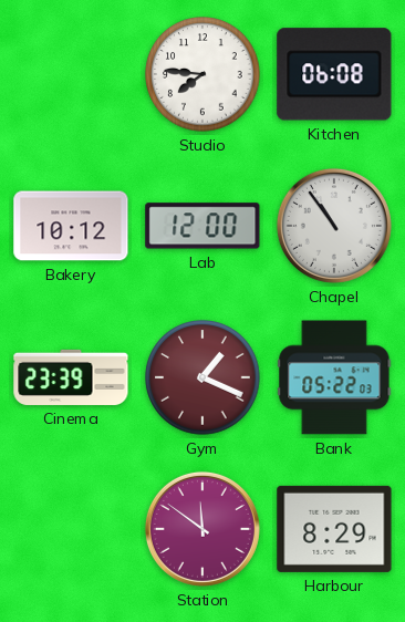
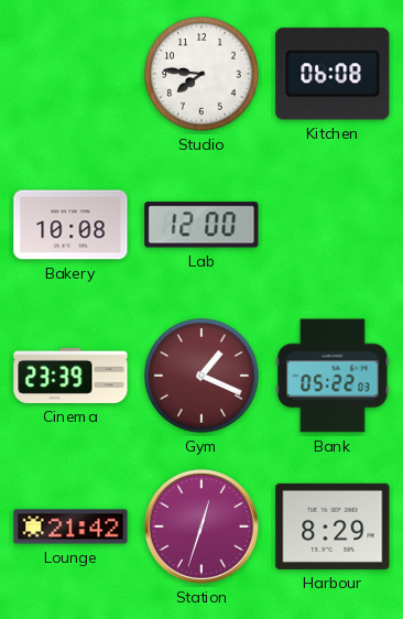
Bakery: 10:12 -> 10:08 (70, 225)
Chapel: 10:54 -> none (334, 226)
Lounge: none -> 21:42 (70, 526)
Station: 11:51 -> 12:33 (201, 526)
